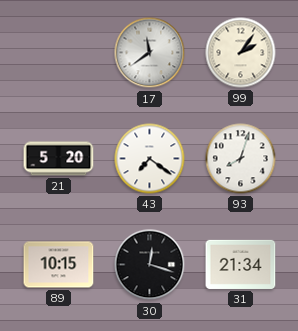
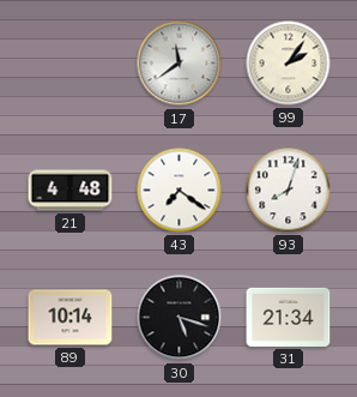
21: 5:20 -> 4:48 (71, 191)
89: 10:15 -> 10:14 (71, 318)
30: 12:18 -> 5:18 (180, 318)
